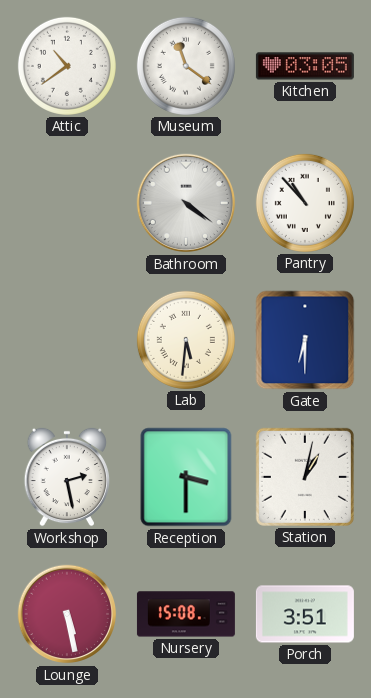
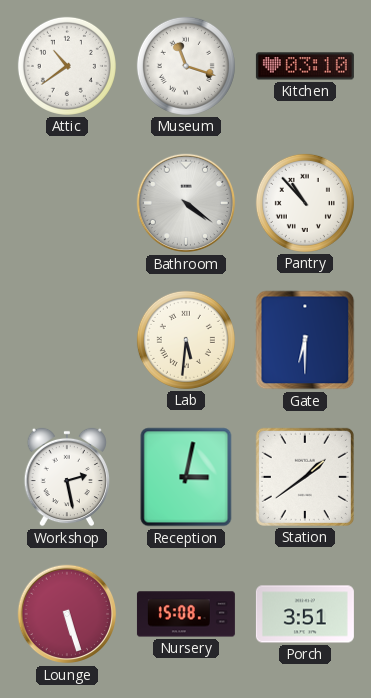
Museum: 11:21 -> 11:18 (186, 66)
Kitchen: 03:05 -> 03:10 (305, 66)
Reception: 3:30 -> 3:02 (186, 477)
Station: 1:02 -> 1:39 (305, 477)
Lounge: 5:28 -> 5:27 (67, 614)
